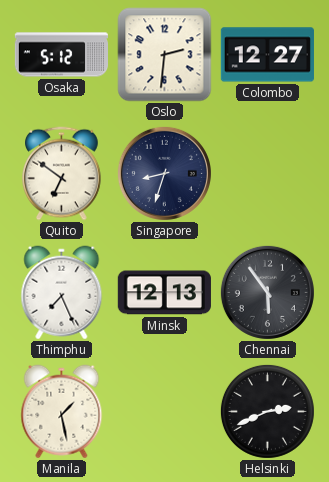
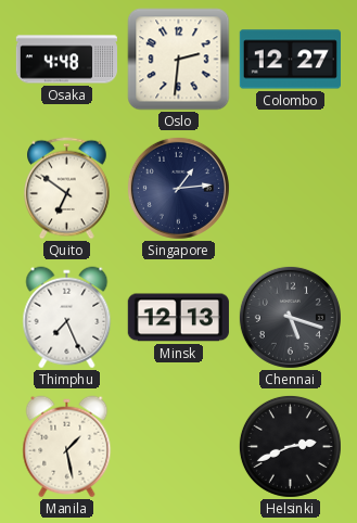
Osaka: 5:12 -> 4:48 (66, 60)
Singapore: 8:33 -> 1:14 (178, 188)
Chennai: 5:54 -> 5:18 (290, 317)
